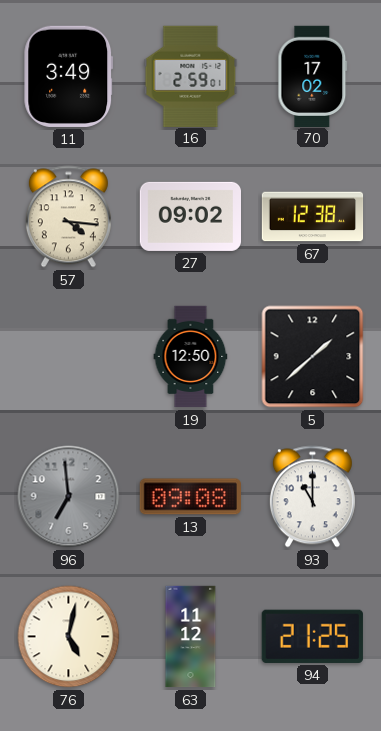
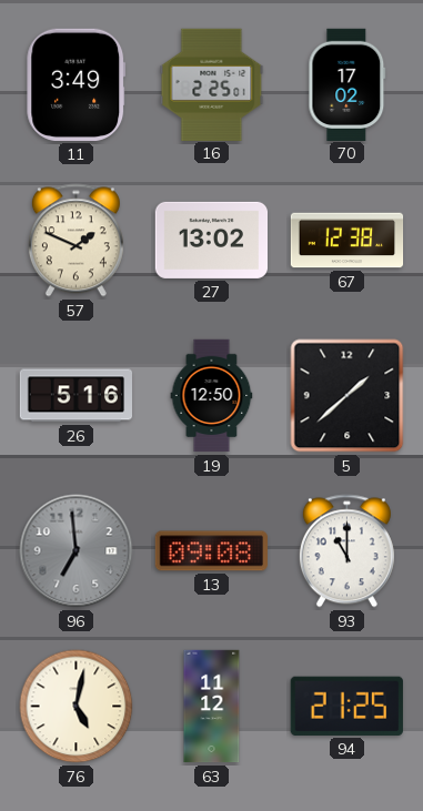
16: 2:59 -> 2:25 (212, 84)
57: 4:16 -> 1:49 (75, 241)
27: 09:02 -> 13:02 (211, 240)
26: none -> 5:16 (77, 396)
